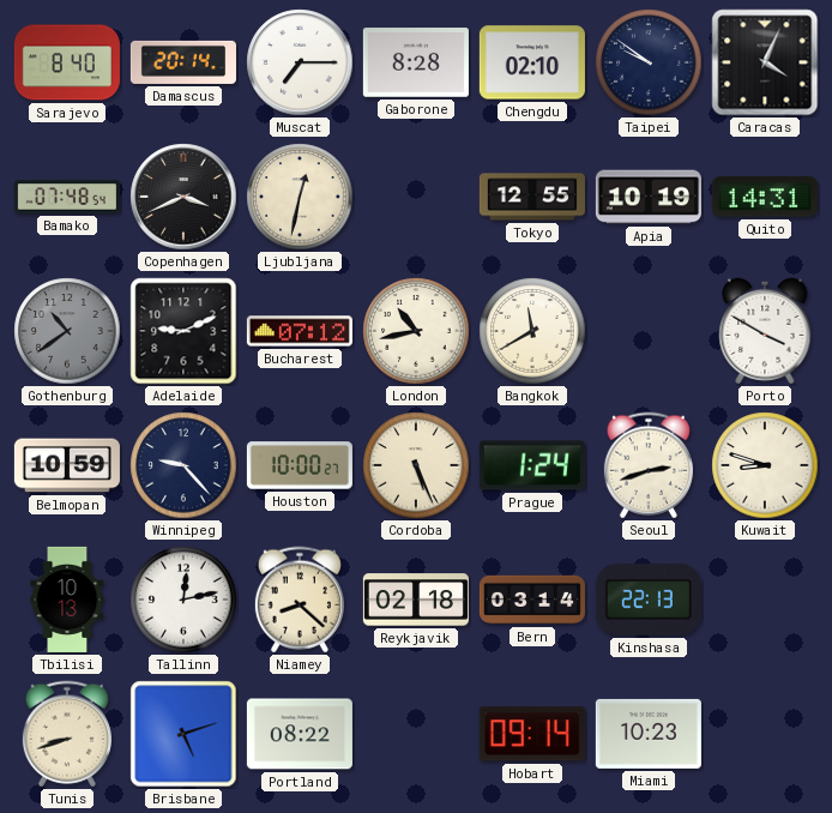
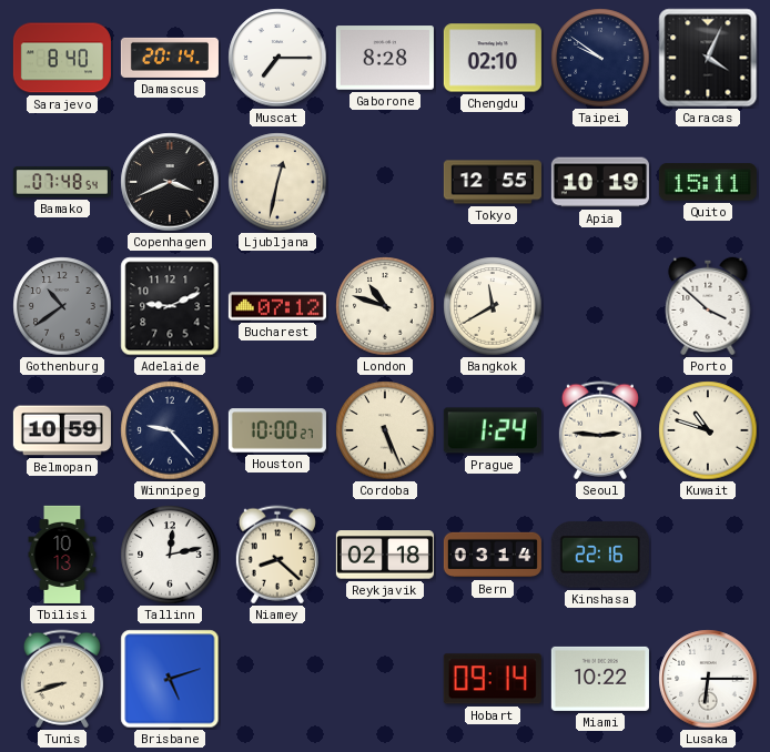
Quito: 14:31 -> 15:11 (708, 182)
London: 10:43 -> 10:48 (385, 306)
Porto: 3:50 -> 3:52 (708, 306)
Seoul: 2:42 -> 2:46 (600, 430)
Kuwait: 8:48 -> 10:48 (708, 430)
Kinshasa: 22:13 -> 22:16 (600, 555)
Portland: 08:22 -> none (300, 734)
Miami: 10:23 -> 10:22 (600, 679)
Lusaka: none -> 6:15 (708, 679)
